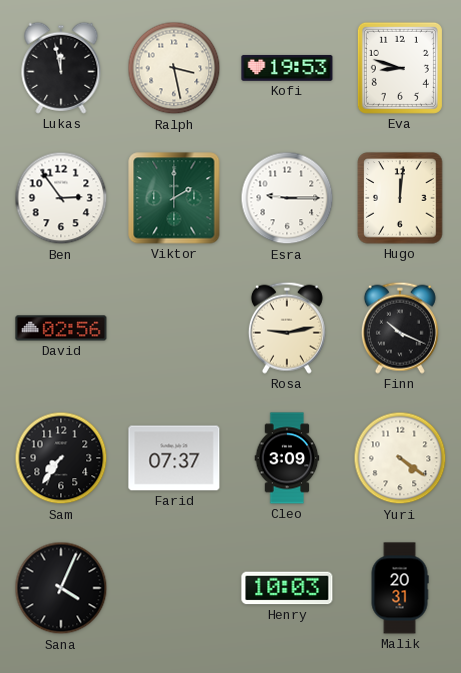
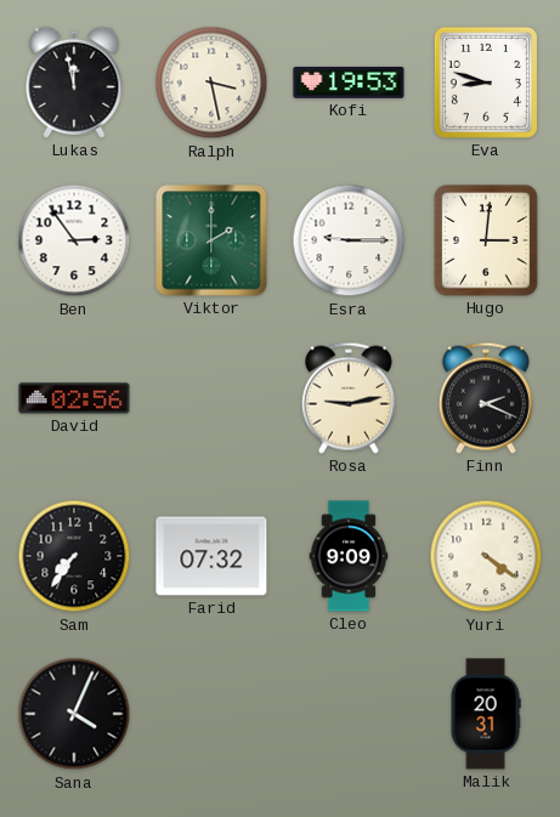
Hugo: 12:01 -> 3:01 (486, 240)
Finn: 10:19 -> 2:19 (486, 398)
Farid: 07:37 -> 07:32 (211, 556)
Cleo: 3:09 -> 9:09 (349, 556)
Henry: 10:03 -> none (287, 588)
